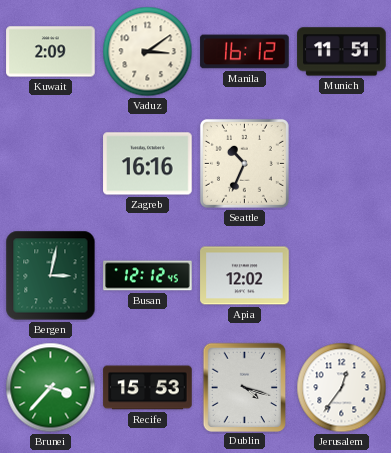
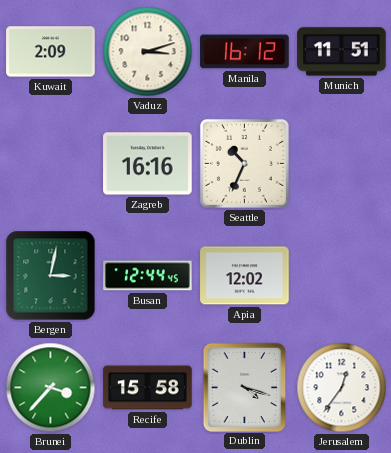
Vaduz: 3:09 -> 3:12 (148, 52)
Busan: 12:12 -> 12:44 (148, 276)
Recife: 15:53 -> 15:58 (148, 388)
